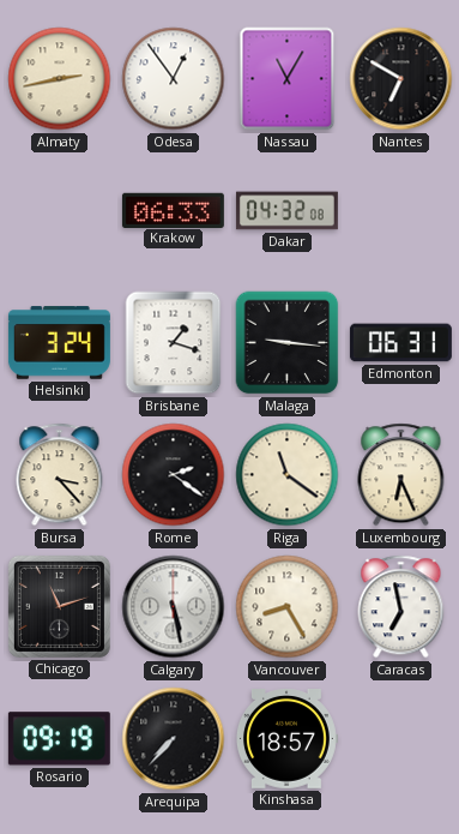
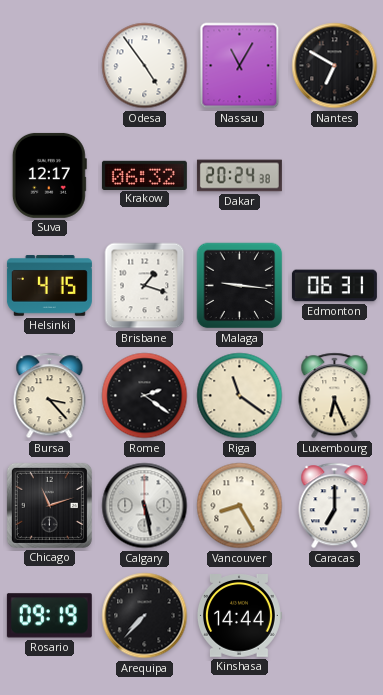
Almaty: 2:43 -> none (60, 79)
Odesa: 12:54 -> 4:54 (145, 66)
Suva: none -> 12:17 (49, 175)
Krakow: 06:33 -> 06:32 (144, 175)
Dakar: 04:32 -> 20:24 (239, 176)
Helsinki: 3:24 -> 4:15 (49, 286)
Caracas: 6:58 -> 7:00 (335, 506)
Kinshasa: 18:57 -> 14:44 (239, 616)
